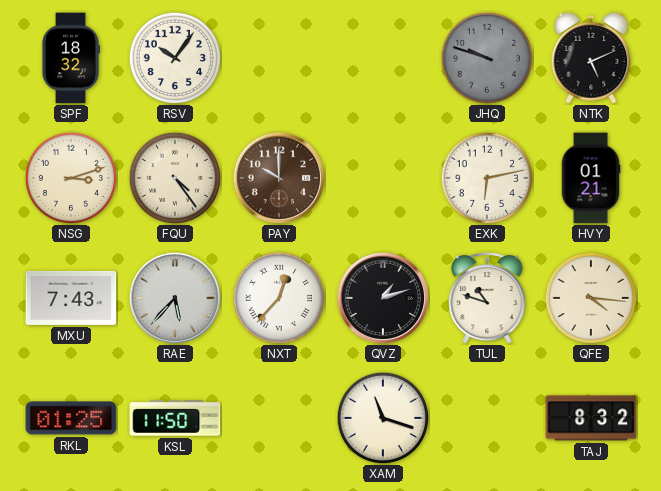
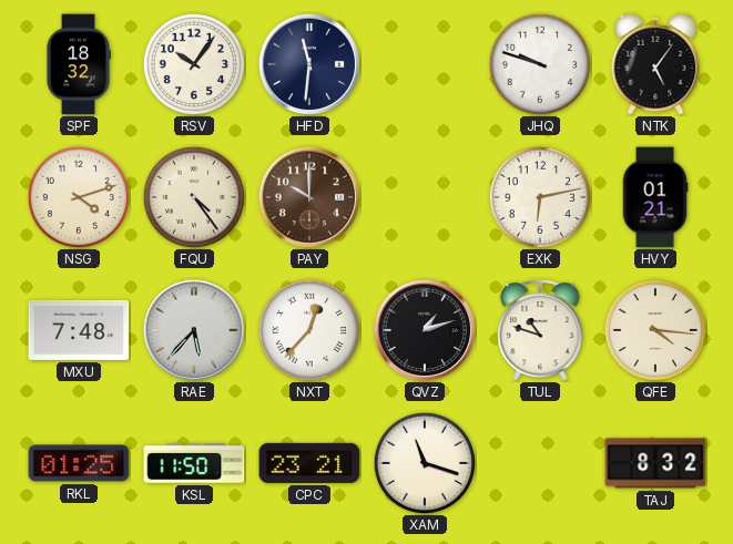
HFD: none -> 11:31 (309, 64)
JHQ dial: grey -> white (539, 63)
NTK: 5:11 -> 5:06 (655, 64)
NSG: 3:12 -> 4:12 (78, 196)
MXU: 7:43 -> 7:48 (79, 330)
CPC: none -> 23:21 (309, 463)
